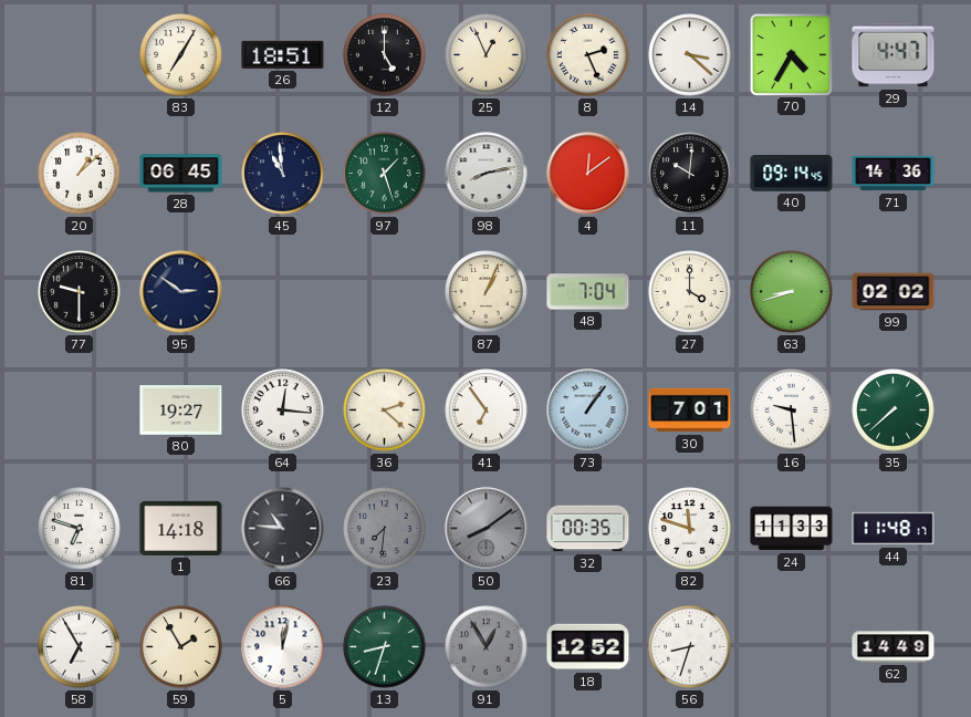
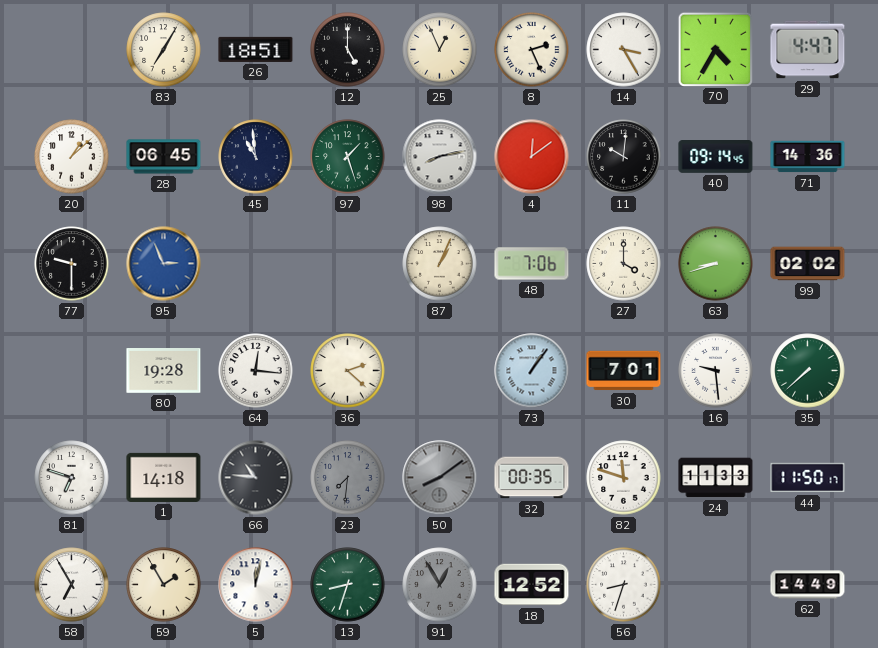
14: 3:22 -> 3:25 (624, 50)
95: 2:51 -> 2:56 (164, 264)
95 dial: navy -> blue (164, 264)
48: 7:04 -> 7:06 (532, 264)
80: 19:27 -> 19:28 (164, 371)
41: 6:54 -> none (487, 411)
44: 11:48 -> 11:50 (808, 478)
